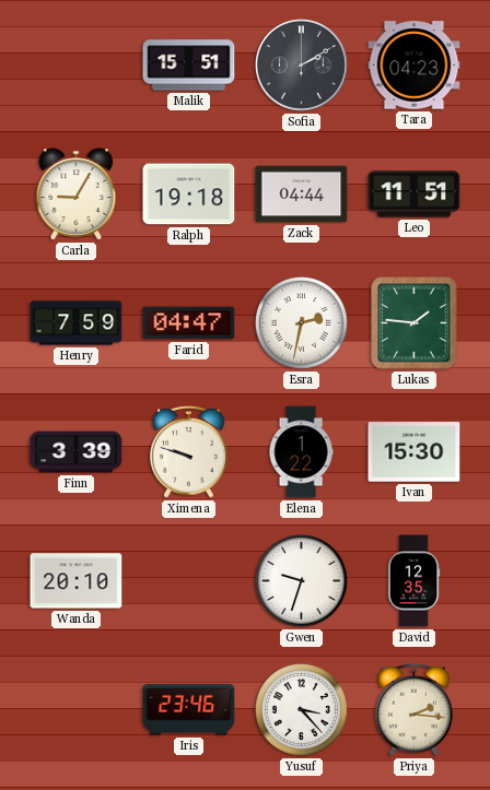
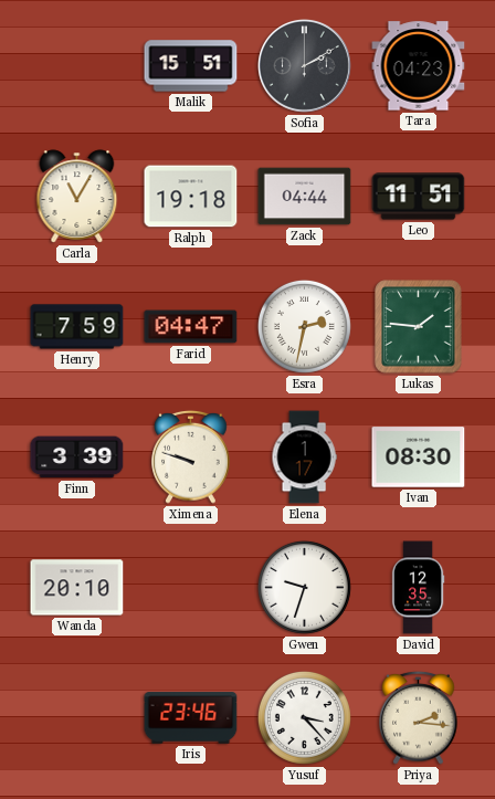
Carla: 9:05 -> 11:05 (77, 197)
Elena: 1:22 -> 1:17 (304, 458)
Ivan: 15:30 -> 08:30 (419, 458)
